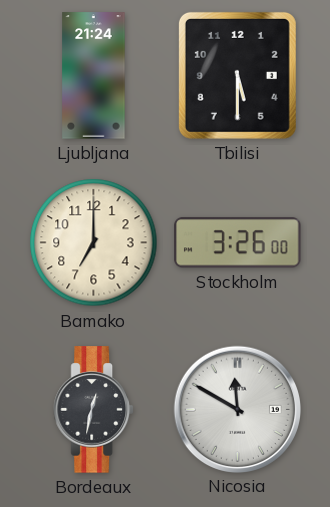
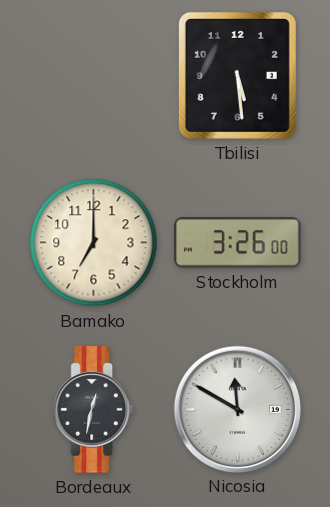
Ljubljana: 21:24 -> none (94, 76)
Tbilisi: 5:30 -> 5:29 (237, 75)
